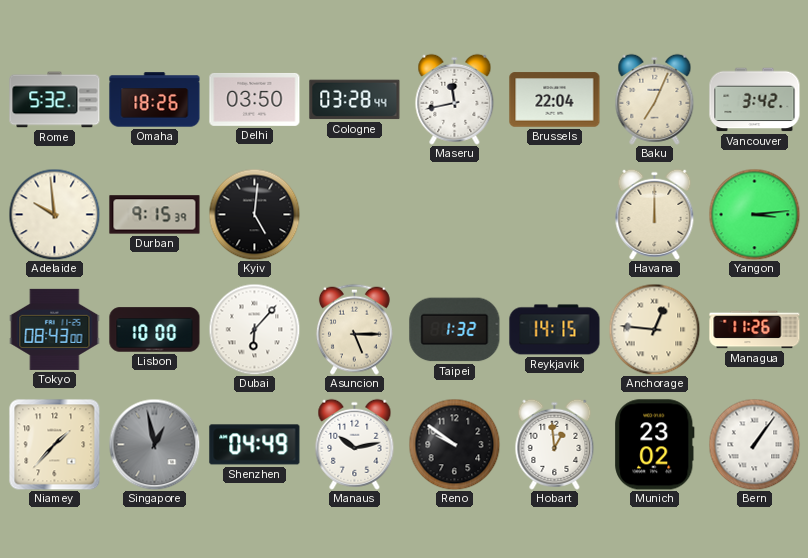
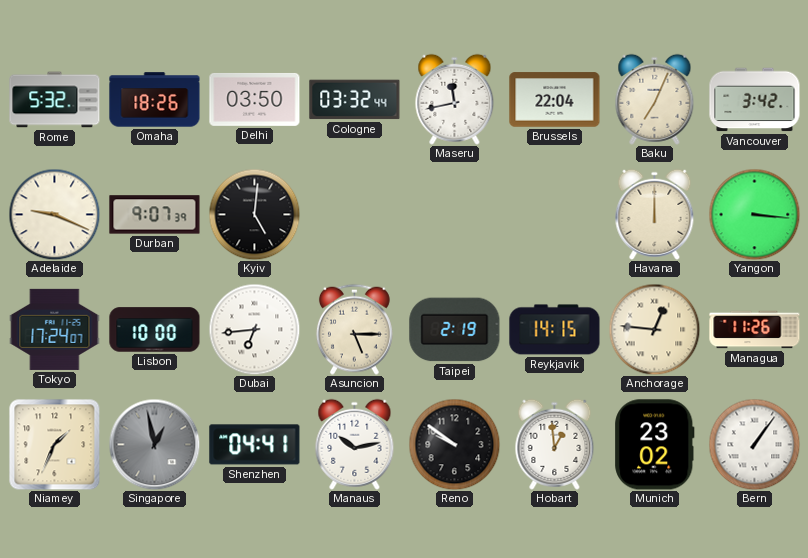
Cologne: 03:28 -> 03:32 (355, 100)
Adelaide: 9:59 -> 9:19 (54, 214)
Durban: 9:15 -> 9:07 (155, 215)
Yangon: 3:14 -> 3:16 (754, 214)
Tokyo: 08:43 -> 17:24 (55, 329)
Dubai: 6:07 -> 6:44 (254, 329)
Taipei: 1:32 -> 2:19 (455, 330)
Niamey: 1:37 -> 1:34 (54, 444)
Shenzhen: 04:49 -> 04:41 (255, 445)
